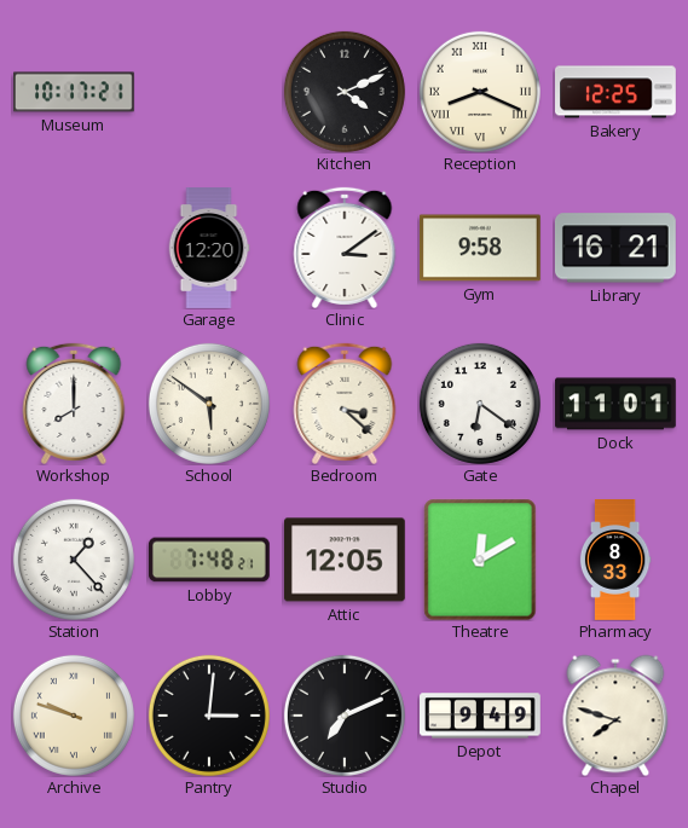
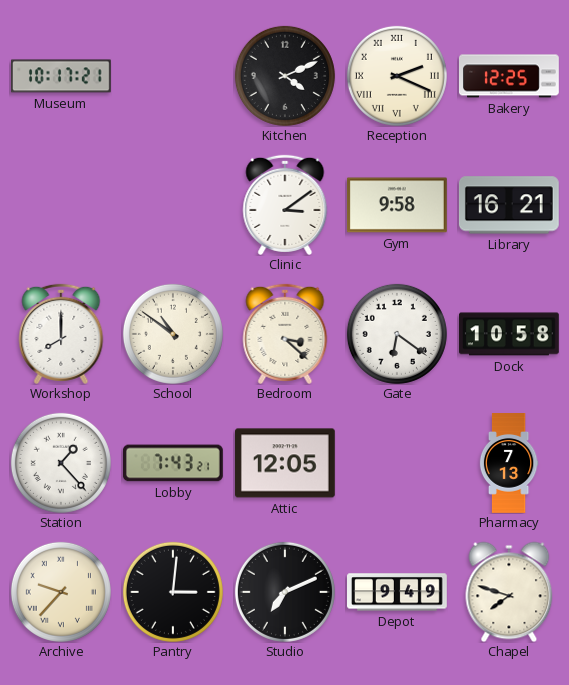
Reception: 8:19 -> 2:19 (397, 76)
Garage: 12:20 -> none (209, 249)
School: 5:51 -> 10:51 (173, 334)
Dock: 11:01 -> 10:58 (510, 334)
Lobby: 7:48 -> 7:43 (173, 463)
Theatre: 12:10 -> none (480, 560)
Pharmacy: 8:33 -> 7:13 (509, 463)
Archive: 9:48 -> 9:37 (61, 592)
